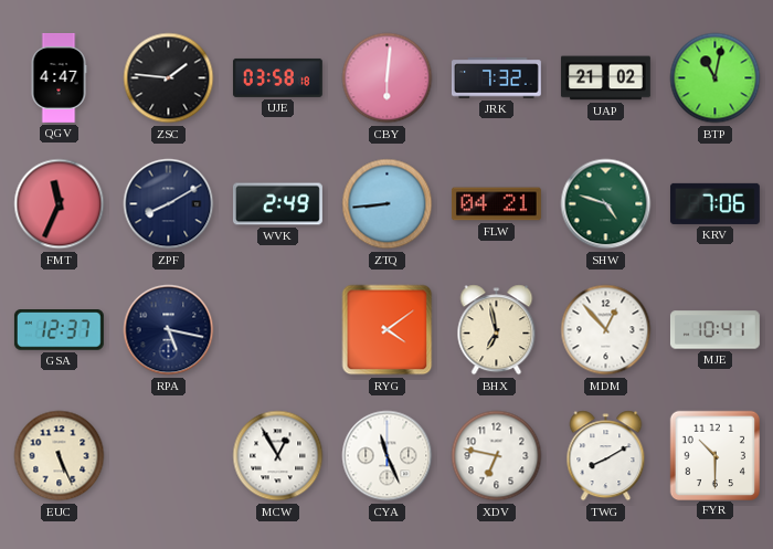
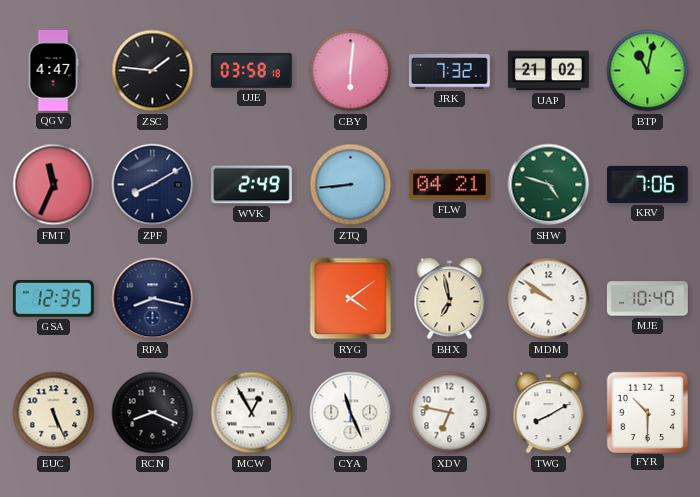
GSA: 12:37 -> 12:35 (53, 299)
RPA: 5:17 -> 8:17 (153, 299)
MDM: 12:53 -> 9:51 (549, 299)
MJE: 10:41 -> 10:40 (647, 299)
RCN: none -> 8:19 (153, 413)
